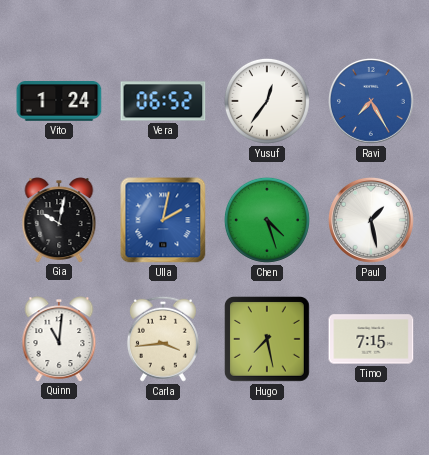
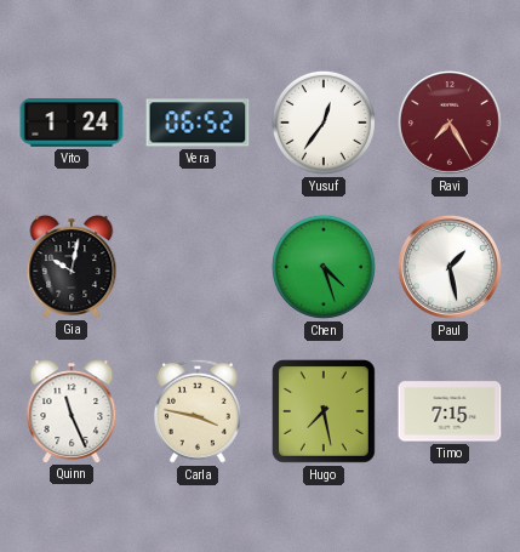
Ravi dial: blue -> burgundy (450, 123)
Ulla: 2:02 -> none (163, 220)
Quinn: 11:01 -> 11:26 (72, 411)
Carla: 3:44 -> 3:47 (198, 411)
